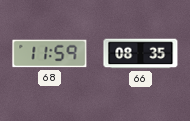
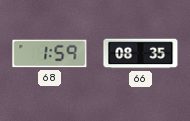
68: 11:59 -> 1:59 (50, 54)
